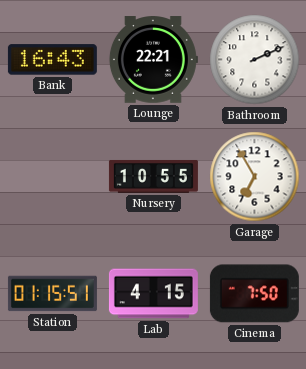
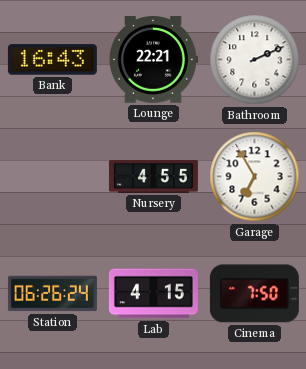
Nursery: 10:55 -> 4:55 (153, 177)
Station: 01:15 -> 06:26 (52, 294)
